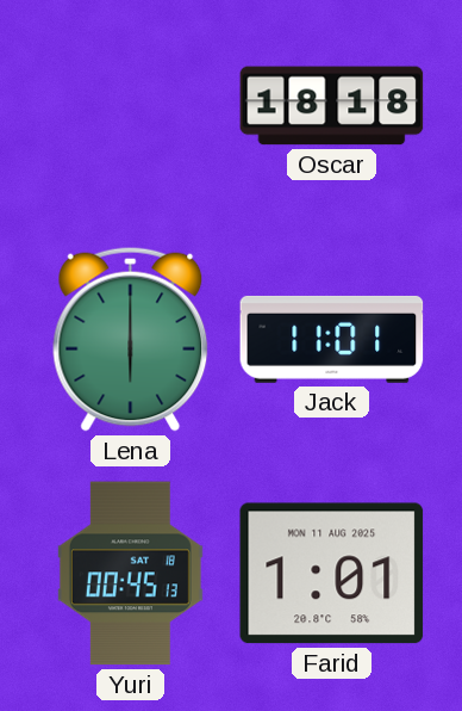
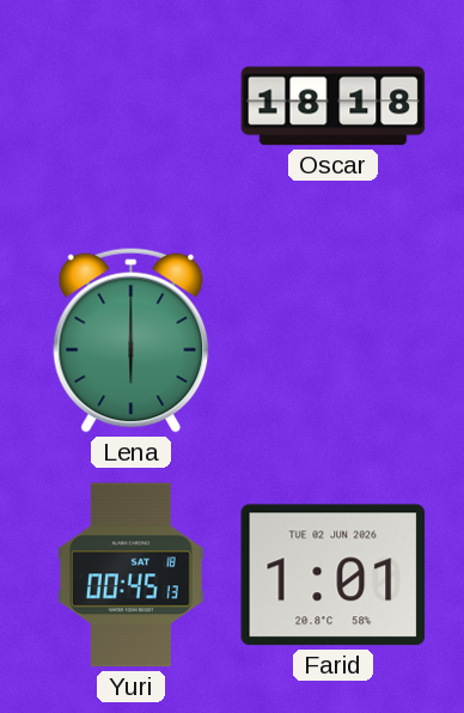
Jack: 11:01 -> none (332, 339)
Farid date: MON 11 AUG 2025 -> TUE 02 JUN 2026 (334, 575)
